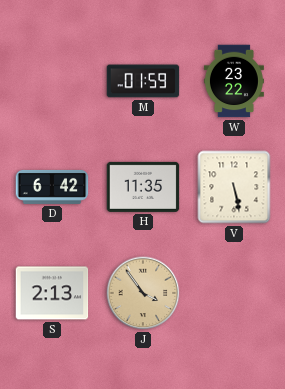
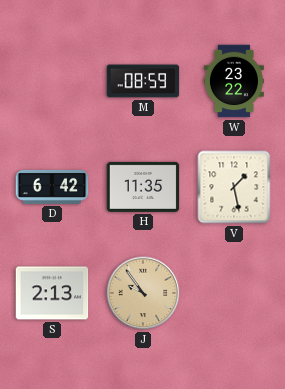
M: 01:59 -> 08:59 (143, 81)
V: 5:28 -> 1:28 (234, 187)
J: 3:54 -> 9:54 (143, 293)
